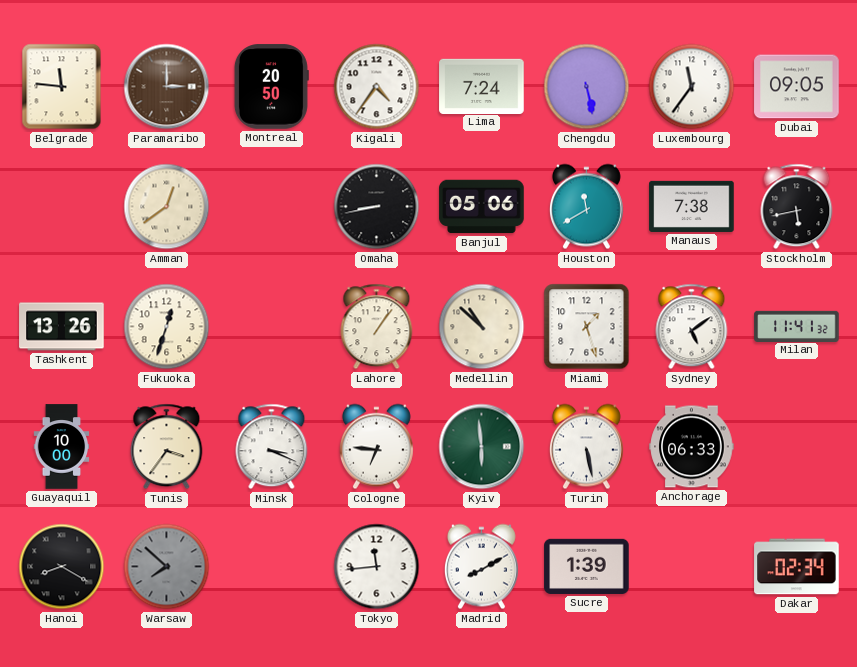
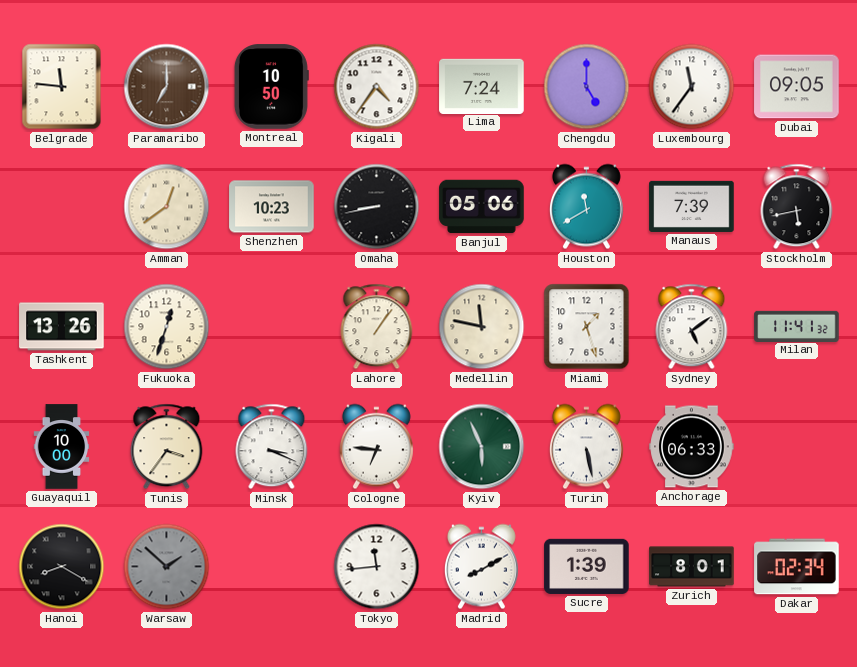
Paramaribo: 3:00 -> 7:00 (167, 87)
Montreal: 20:50 -> 10:50 (271, 87)
Chengdu: 5:28 -> 5:00 (587, 87)
Shenzhen: none -> 10:23 (272, 207)
Manaus: 7:38 -> 7:39 (692, 206)
Medellin: 10:52 -> 11:47 (482, 327)
Kyiv: 5:59 -> 5:56 (482, 447)
Warsaw: 7:52 -> 1:52 (167, 567)
Zurich: none -> 8:01 (692, 567)
